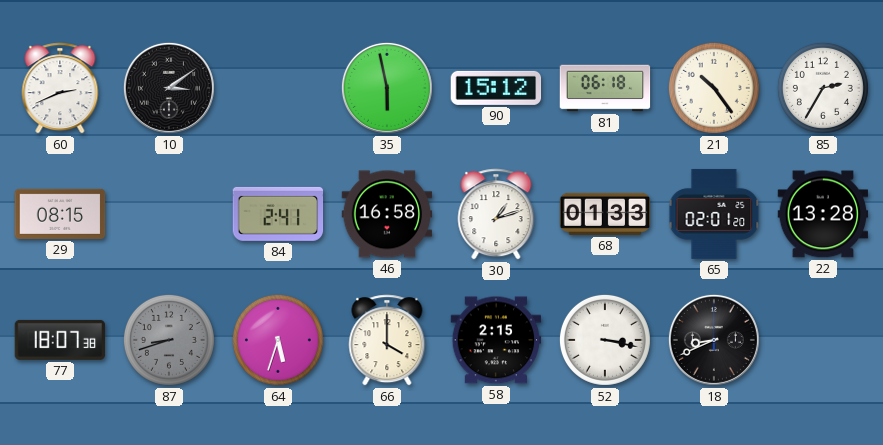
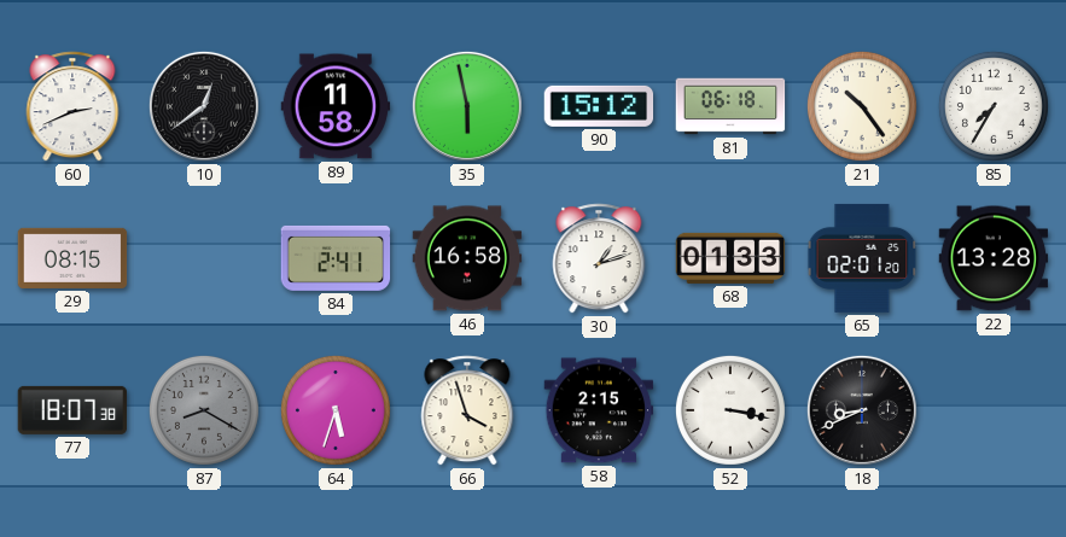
10: 3:09 -> 12:39 (204, 106)
89: none -> 11:58 (336, 106)
85: 2:35 -> 7:35 (994, 106)
87: 8:42 -> 8:20 (204, 410)
66: 4:00 -> 3:57 (467, 410)
